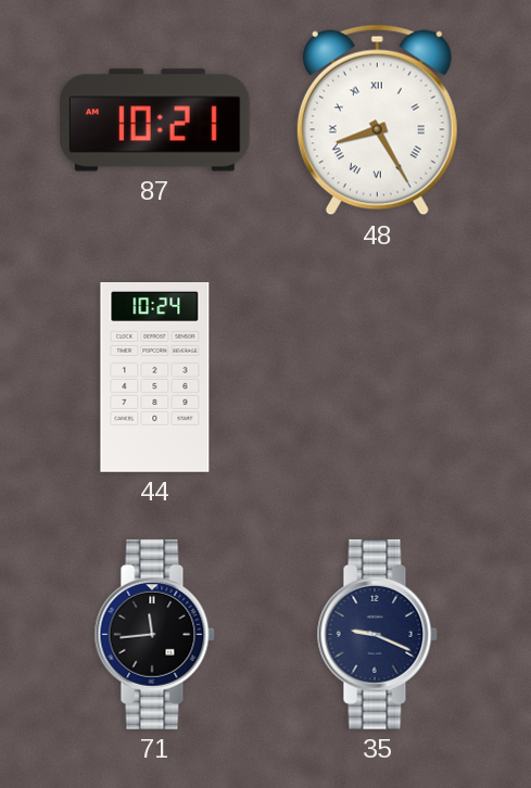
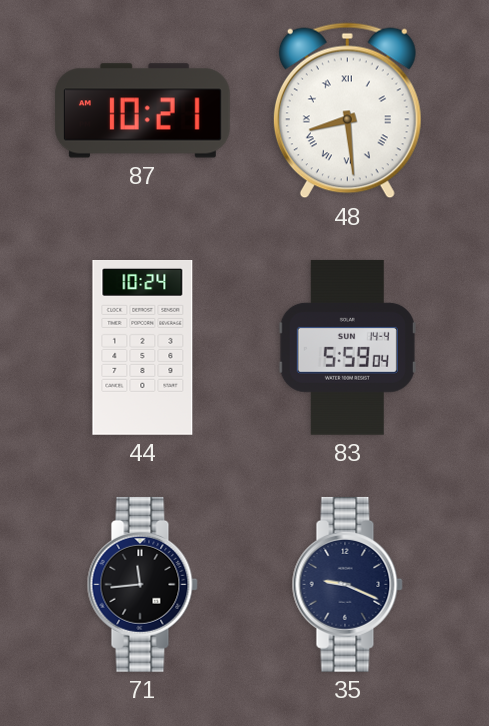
48: 8:25 -> 8:29 (347, 111)
83: none -> 5:59 (347, 347)
